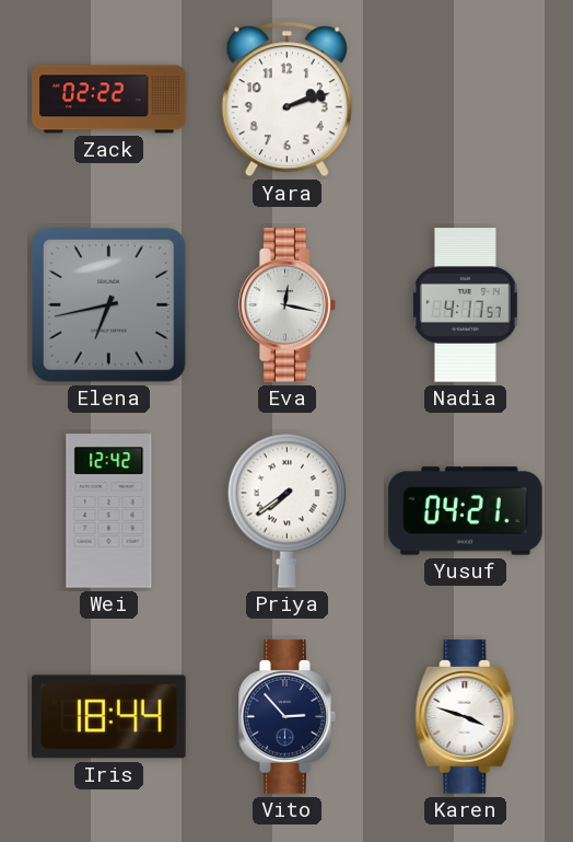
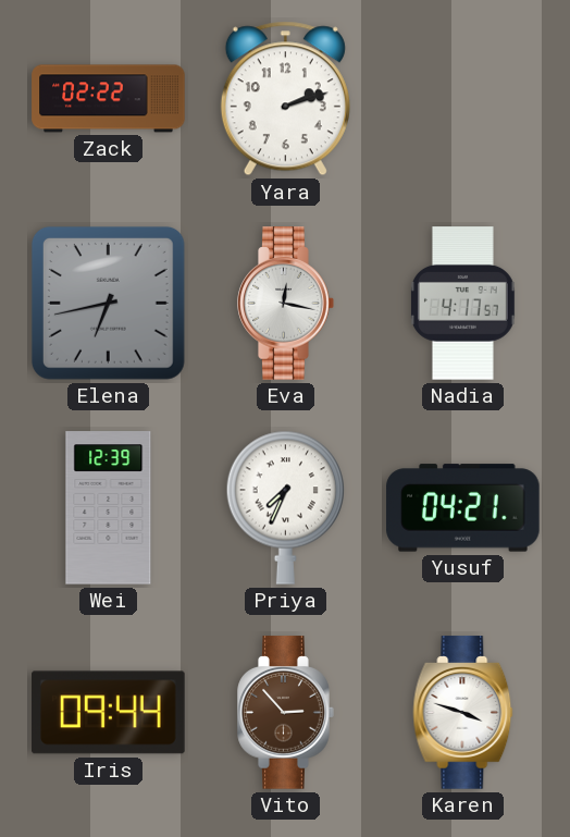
Wei: 12:42 -> 12:39 (109, 508)
Priya: 7:39 -> 7:34 (285, 507)
Iris: 18:44 -> 09:44 (109, 713)
Vito dial: navy -> brown (286, 713)
